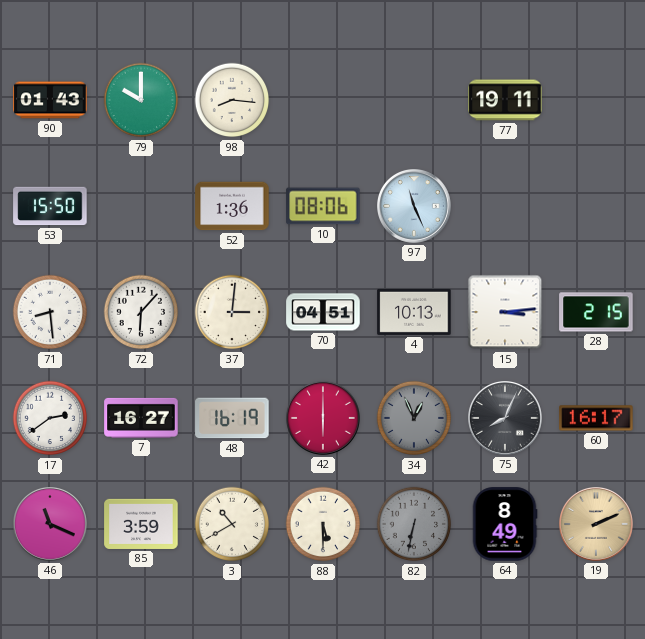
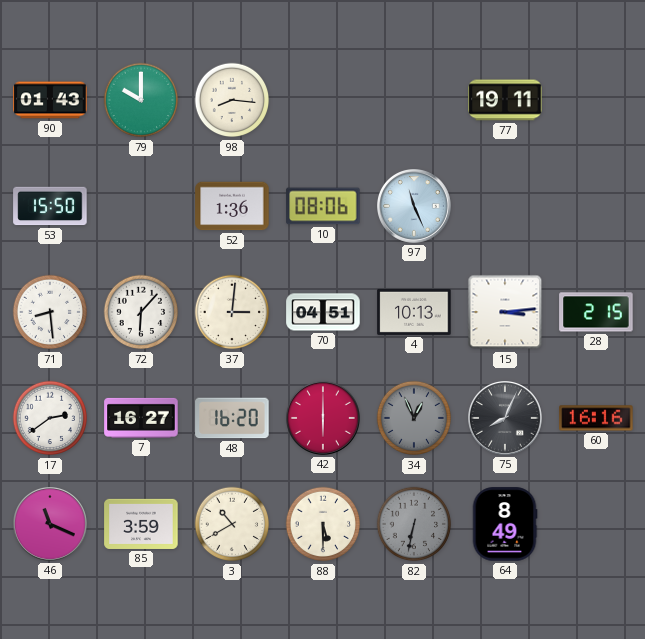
48: 16:19 -> 16:20 (232, 418)
60: 16:17 -> 16:16 (596, 418)
19: 2:11 -> none (597, 525)
